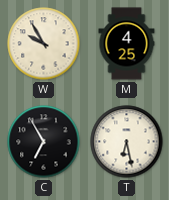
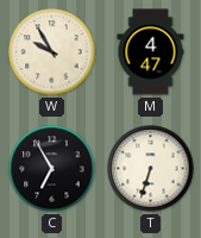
M: 4:25 -> 4:47 (151, 52)
T: 6:28 -> 6:33 (151, 169)
